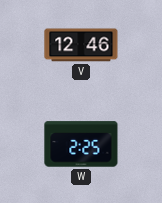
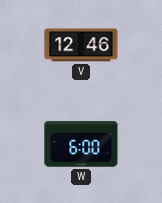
W: 2:25 -> 6:00 (81, 144)
